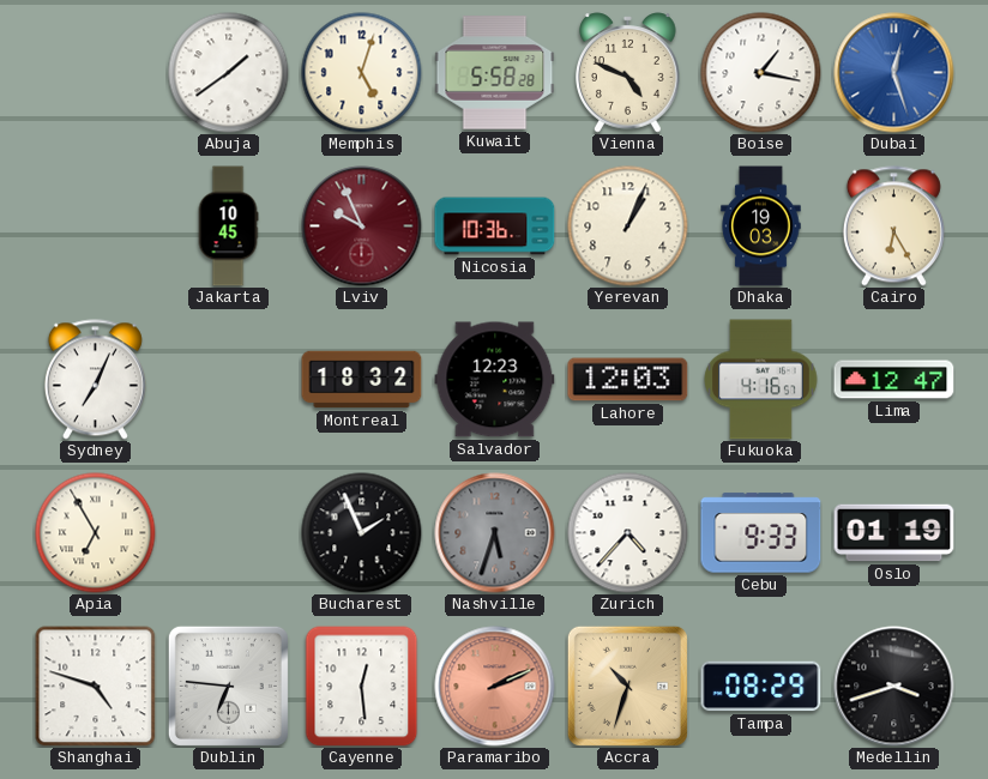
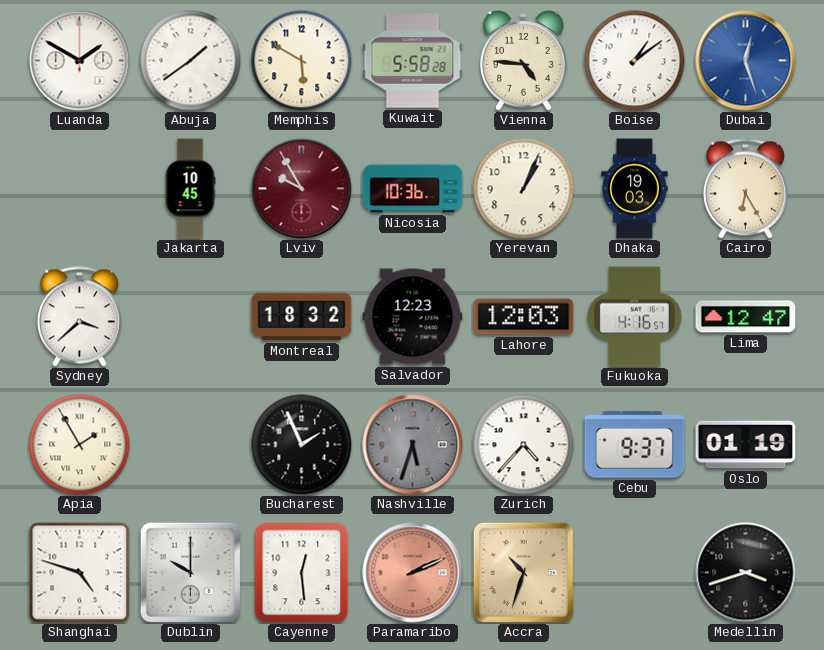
Luanda: none -> 1:50 (80, 61)
Memphis: 5:03 -> 5:50 (302, 61)
Vienna: 4:49 -> 4:46 (524, 61)
Boise: 1:17 -> 1:09 (635, 61)
Lviv: 9:56 -> 9:55 (302, 189)
Sydney: 7:04 -> 3:38 (79, 317)
Apia: 6:55 -> 1:55 (80, 445)
Cebu: 9:33 -> 9:37 (635, 445)
Dublin: 6:46 -> 10:00 (190, 572)
Tampa: 08:29 -> none (761, 687)
